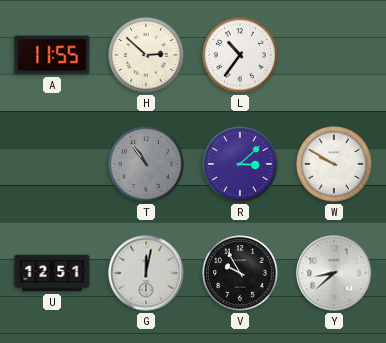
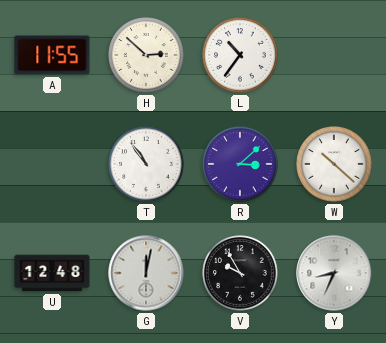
T dial: grey -> white (146, 164)
W: 9:50 -> 10:22 (334, 164)
U: 12:51 -> 12:48 (52, 273)
Y: 8:38 -> 8:34 (334, 273)
